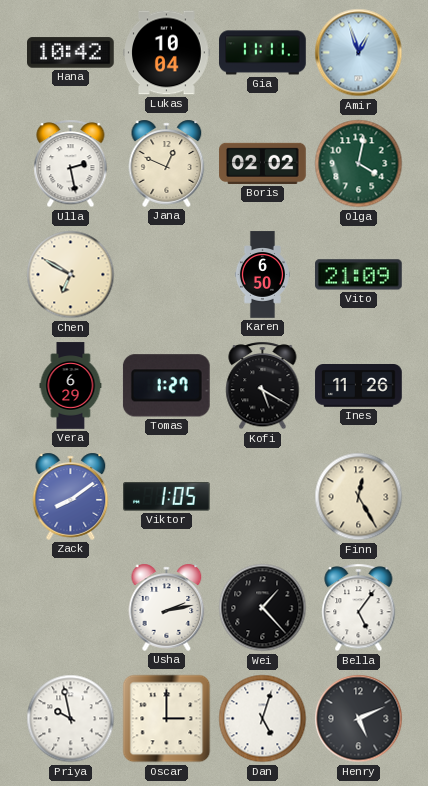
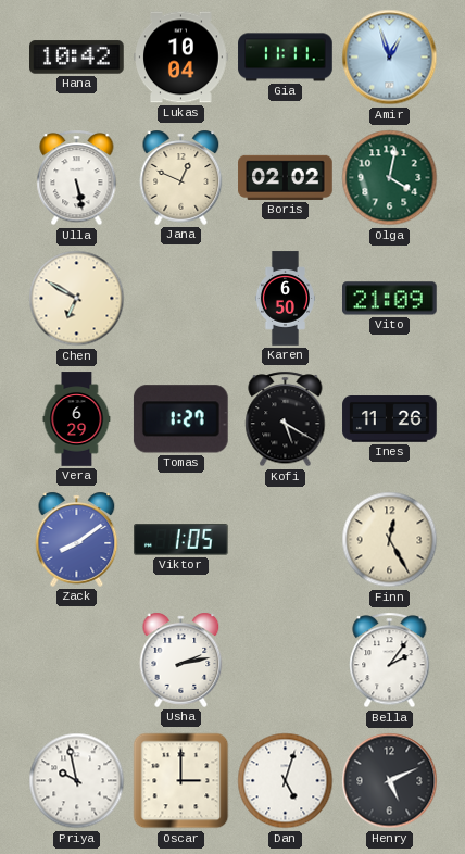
Ulla: 2:28 -> 5:28 (77, 178)
Wei: 1:23 -> none (263, 608)
Bella: 5:06 -> 2:06 (390, 661)
